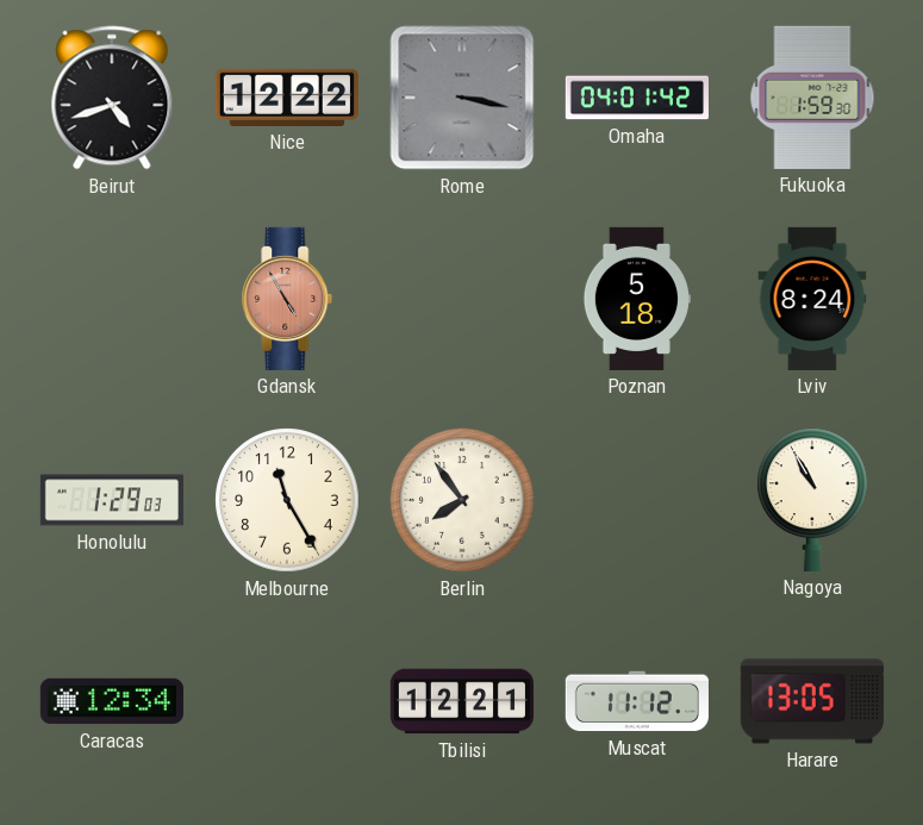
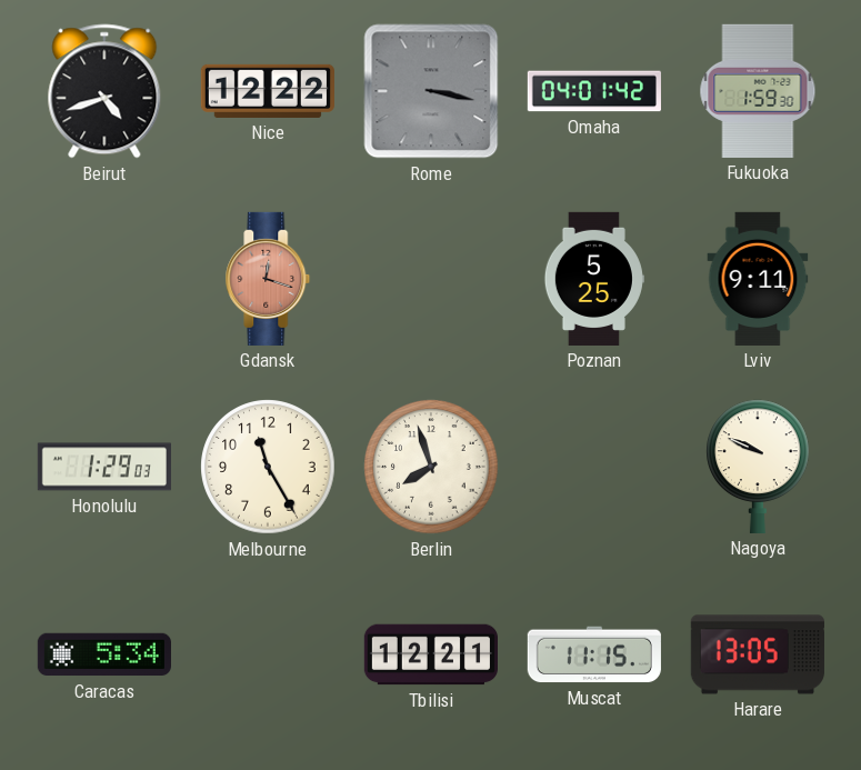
Gdansk: 4:55 -> 12:18 (268, 279)
Poznan: 5:18 -> 5:25 (594, 279)
Lviv: 8:24 -> 9:11 (758, 279)
Berlin: 7:54 -> 7:57 (431, 467)
Nagoya: 10:55 -> 9:49 (759, 467)
Caracas: 12:34 -> 5:34 (104, 654)
Muscat: 11:12 -> 11:15 (594, 654)
